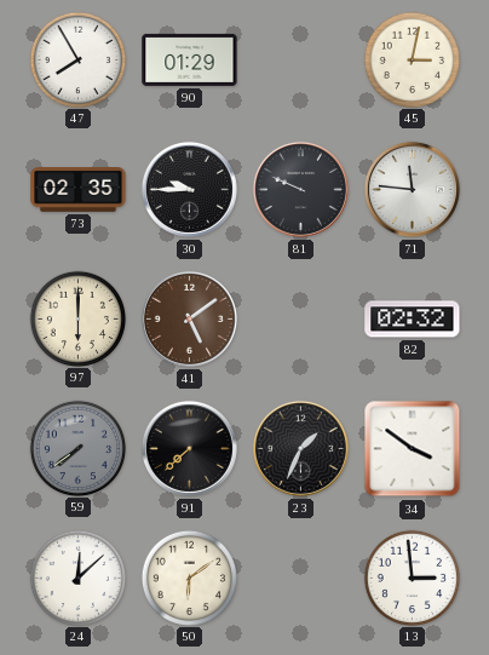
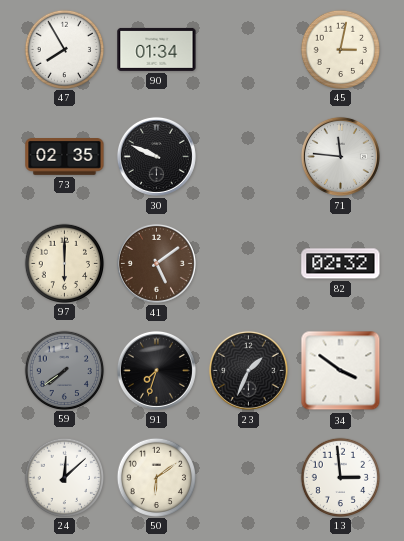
90: 01:29 -> 01:34 (157, 49)
30: 9:45 -> 9:49 (156, 156)
81: 9:49 -> none (300, 189)
91: 7:38 -> 7:33 (156, 370)
